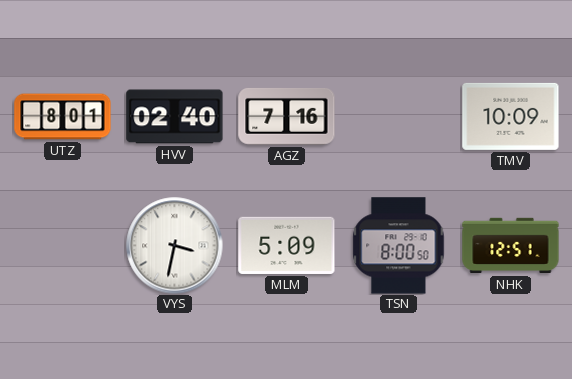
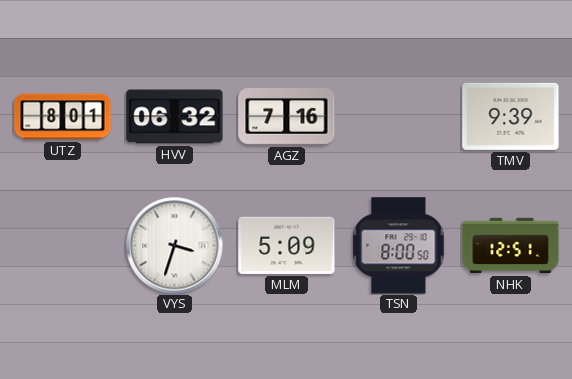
HVV: 02:40 -> 06:32 (175, 117)
TMV: 10:09 -> 9:39 (511, 116)
VYS: 3:32 -> 3:33 (175, 246)
